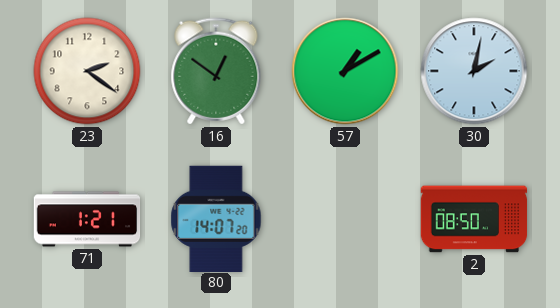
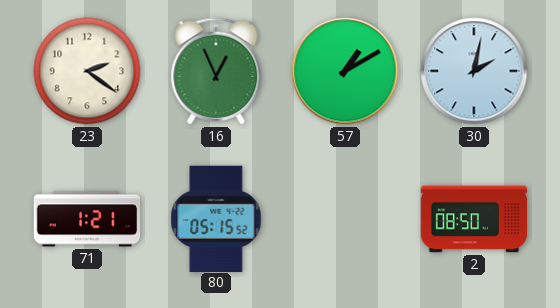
16: 12:51 -> 12:56 (216, 71)
80: 14:07 -> 05:15 (216, 218)
